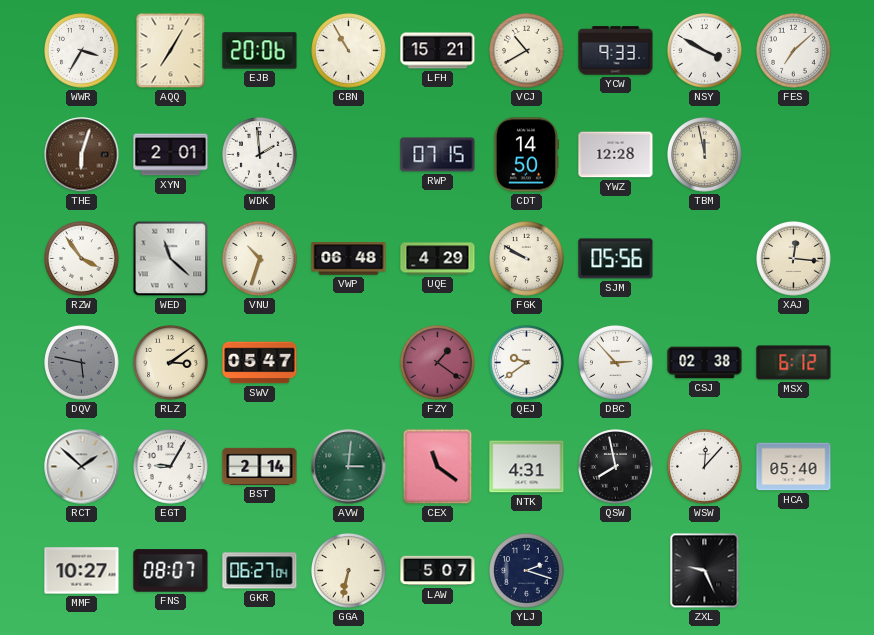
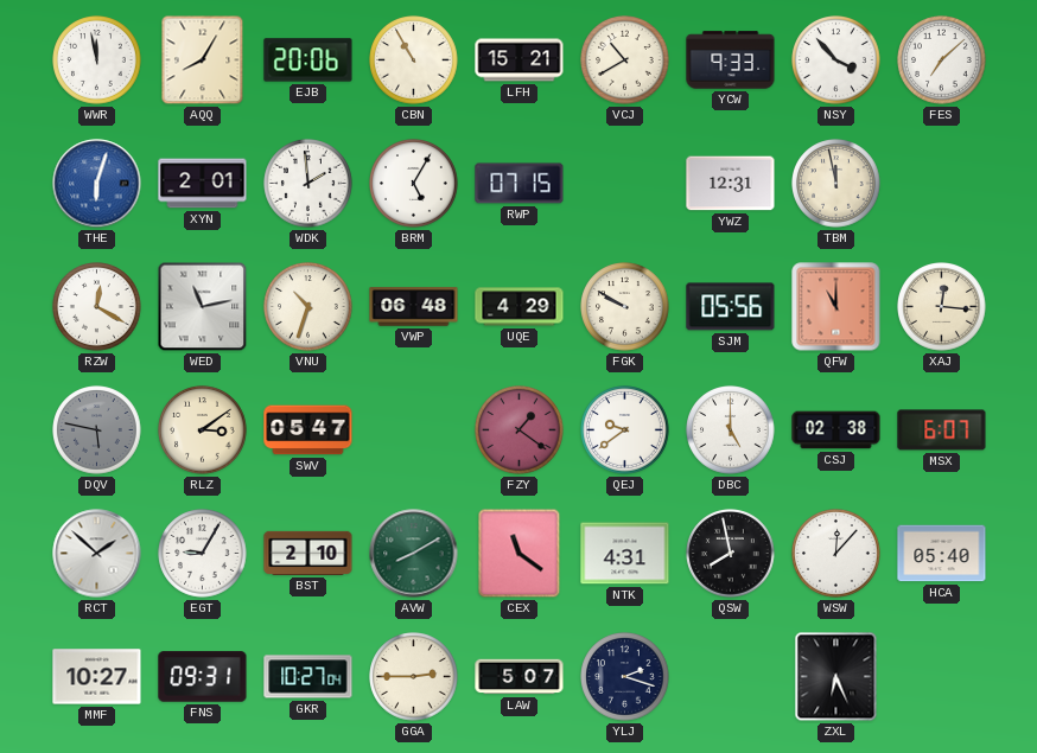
WWR: 3:35 -> 11:58 (97, 60)
AQQ: 7:05 -> 8:05 (203, 60)
NSY: 3:50 -> 3:53 (836, 60)
THE dial: brown -> blue (97, 184)
BRM: none -> 5:05 (414, 184)
CDT: 14:50 -> none (525, 155)
YWZ: 12:28 -> 12:31 (731, 184)
RZW: 3:54 -> 12:20 (97, 307)
WED: 11:22 -> 11:13 (203, 307)
QFW: none -> 11:00 (836, 307)
DBC: 2:53 -> 5:00 (731, 430)
MSX: 6:12 -> 6:07 (942, 430)
BST: 2:14 -> 2:10 (308, 553)
AVW: 3:01 -> 8:10 (414, 554)
FNS: 08:07 -> 09:31 (203, 677)
GKR: 06:27 -> 10:27 (308, 677)
GGA: 6:32 -> 2:45 (414, 677)
ZXL: 9:26 -> 6:26 (836, 677)
